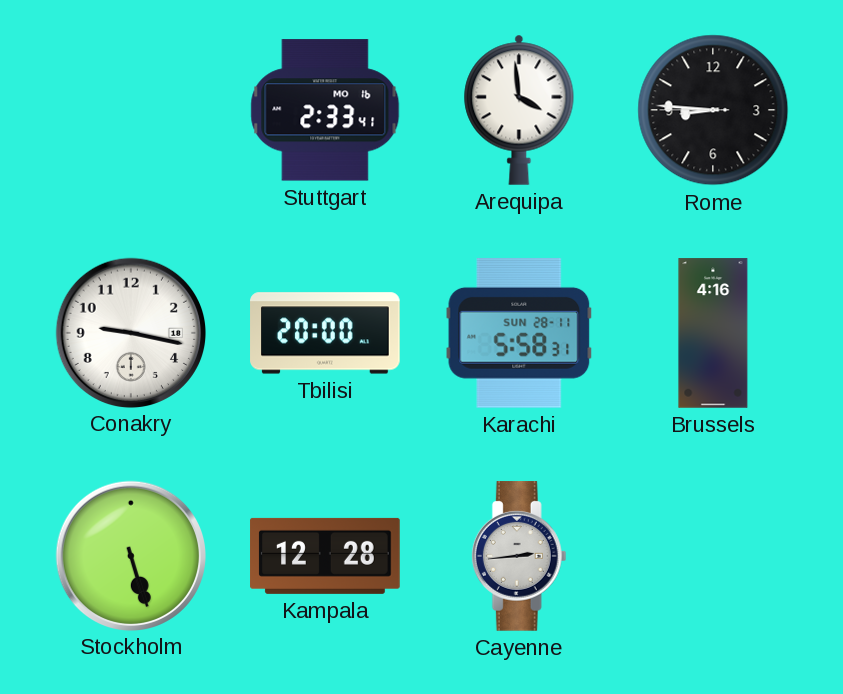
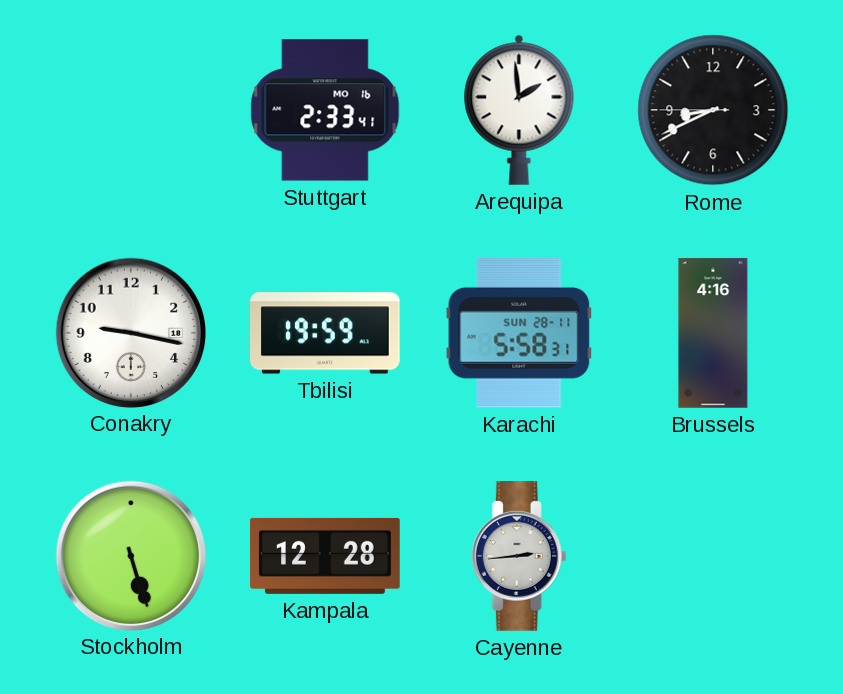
Arequipa: 3:59 -> 1:59 (519, 110)
Rome: 8:45 -> 8:40 (713, 110)
Tbilisi: 20:00 -> 19:59 (325, 333)
